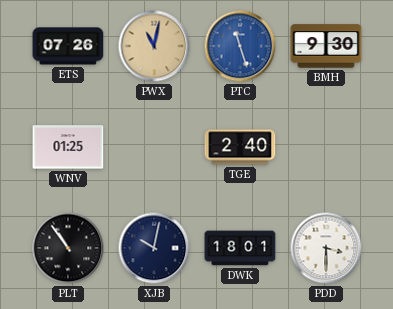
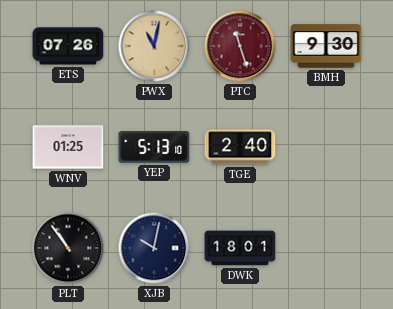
PTC dial: blue -> burgundy (240, 46)
YEP: none -> 5:13 (154, 147)
PDD: 3:30 -> none (326, 248)
